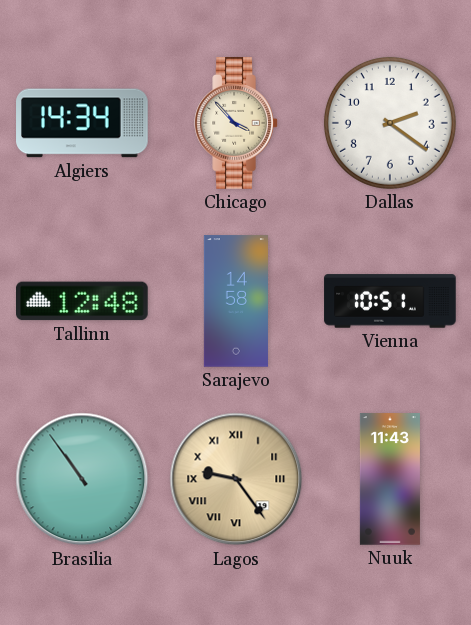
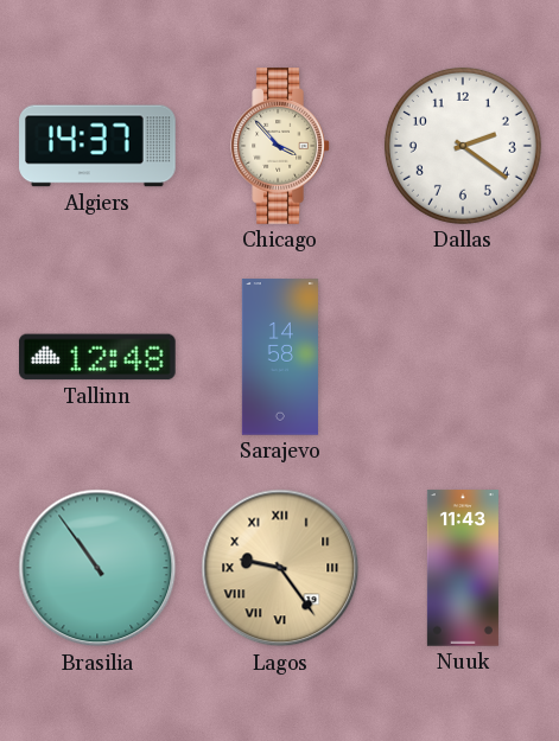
Algiers: 14:34 -> 14:37 (97, 146)
Vienna: 10:51 -> none (390, 301)
